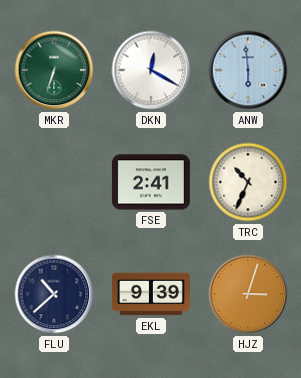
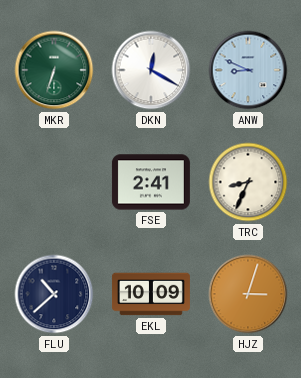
ANW: 5:59 -> 8:49 (248, 70)
TRC: 10:34 -> 8:34 (248, 182)
EKL: 9:39 -> 10:09 (151, 294)
